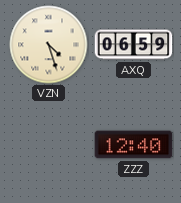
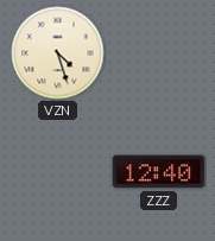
AXQ: 06:59 -> none (134, 45)
